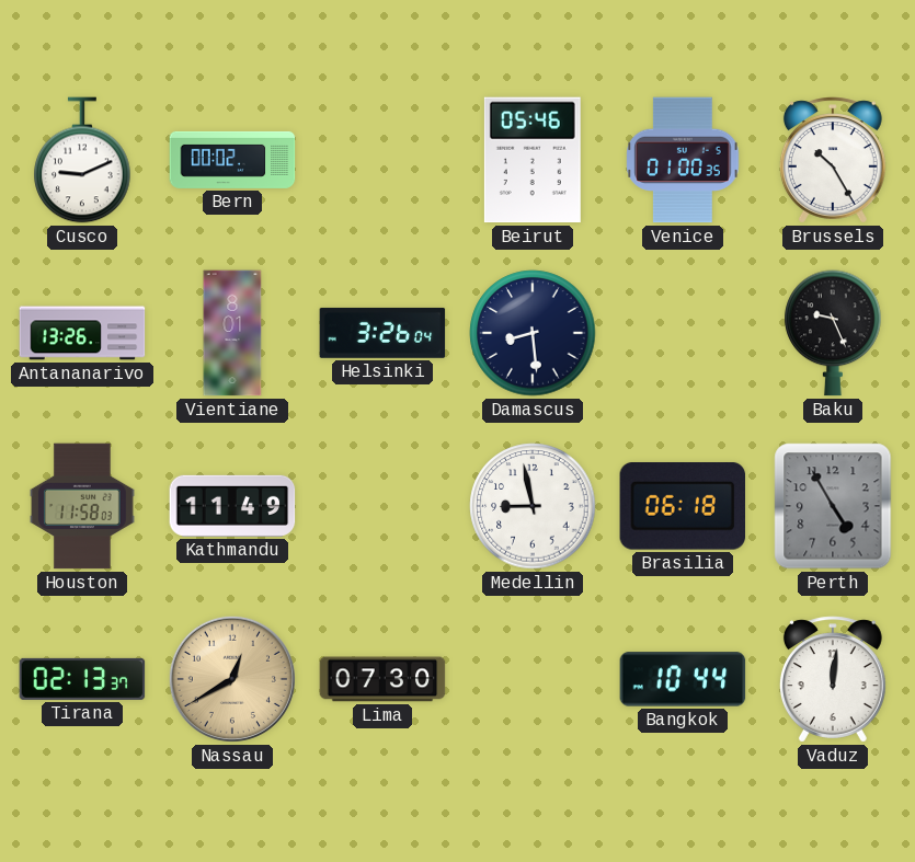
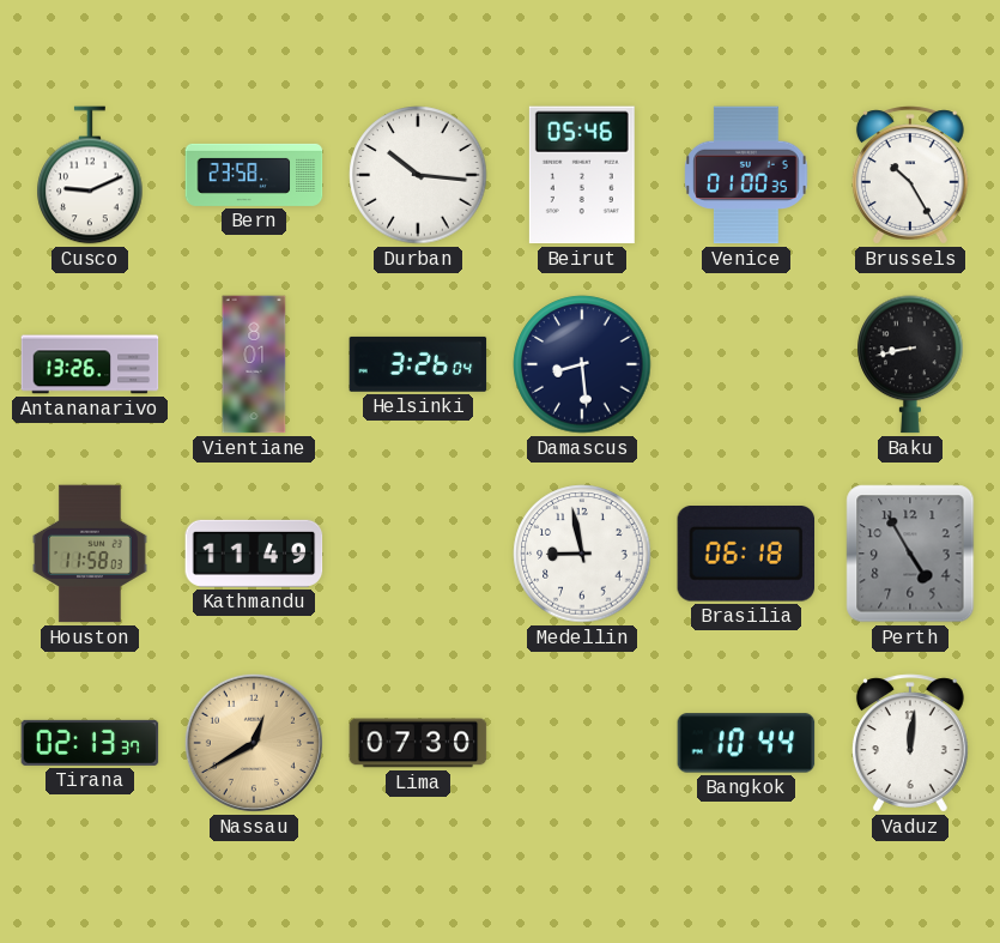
Bern: 00:02 -> 23:58 (254, 175)
Durban: none -> 10:16 (418, 175)
Baku: 9:26 -> 8:43 (910, 364)
